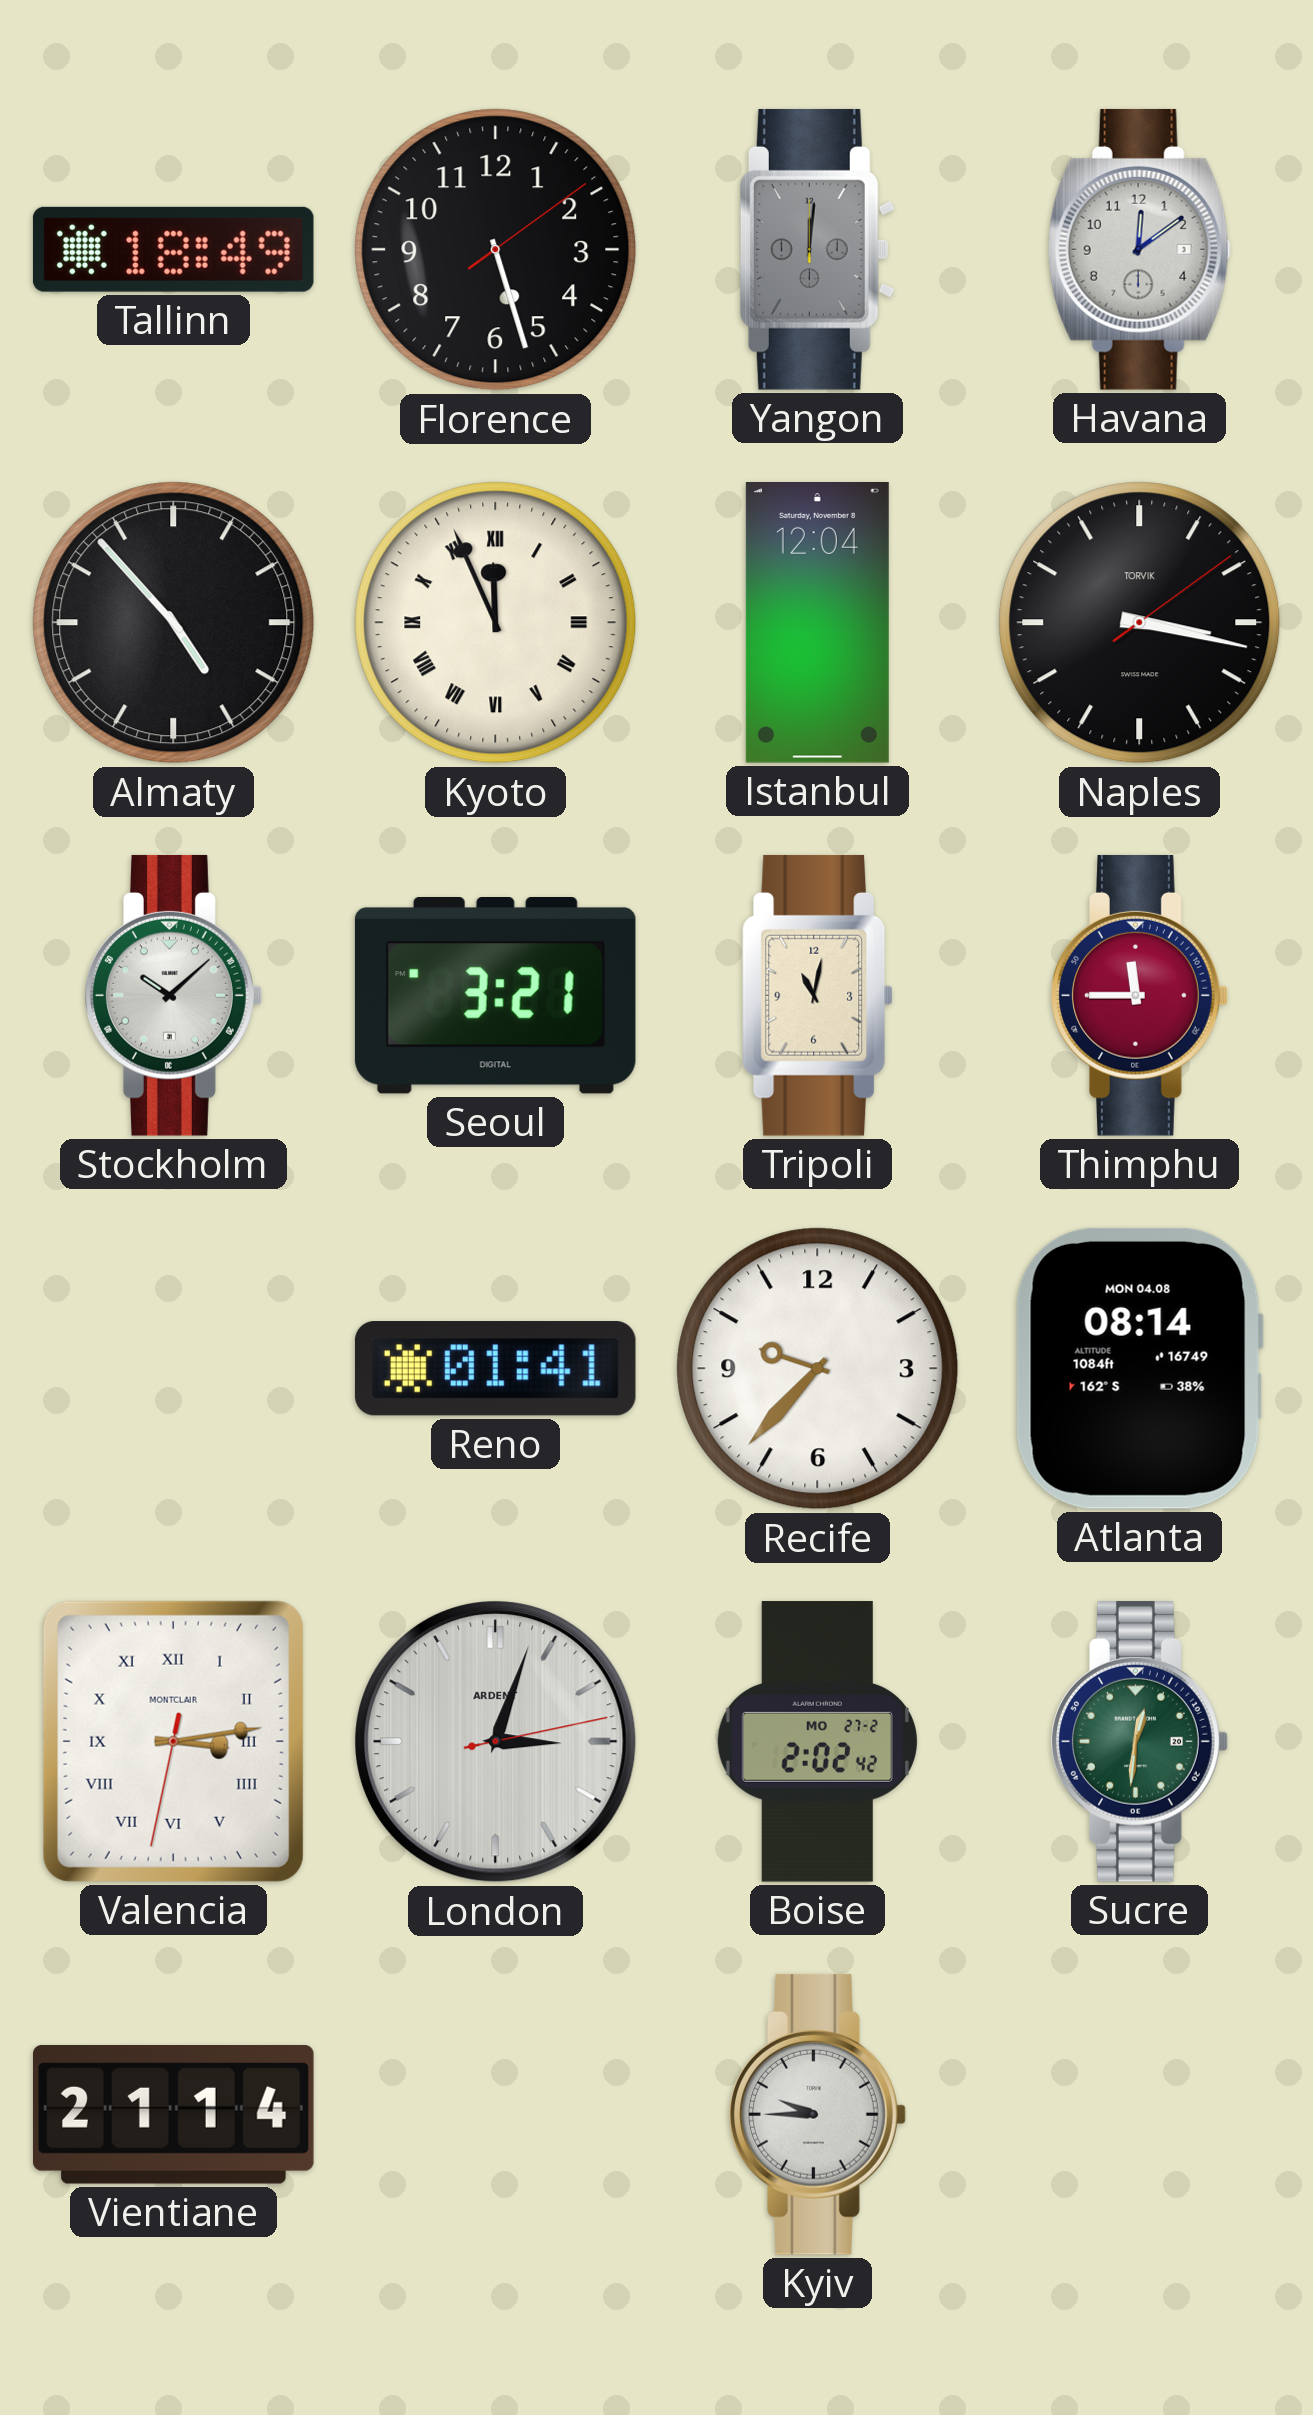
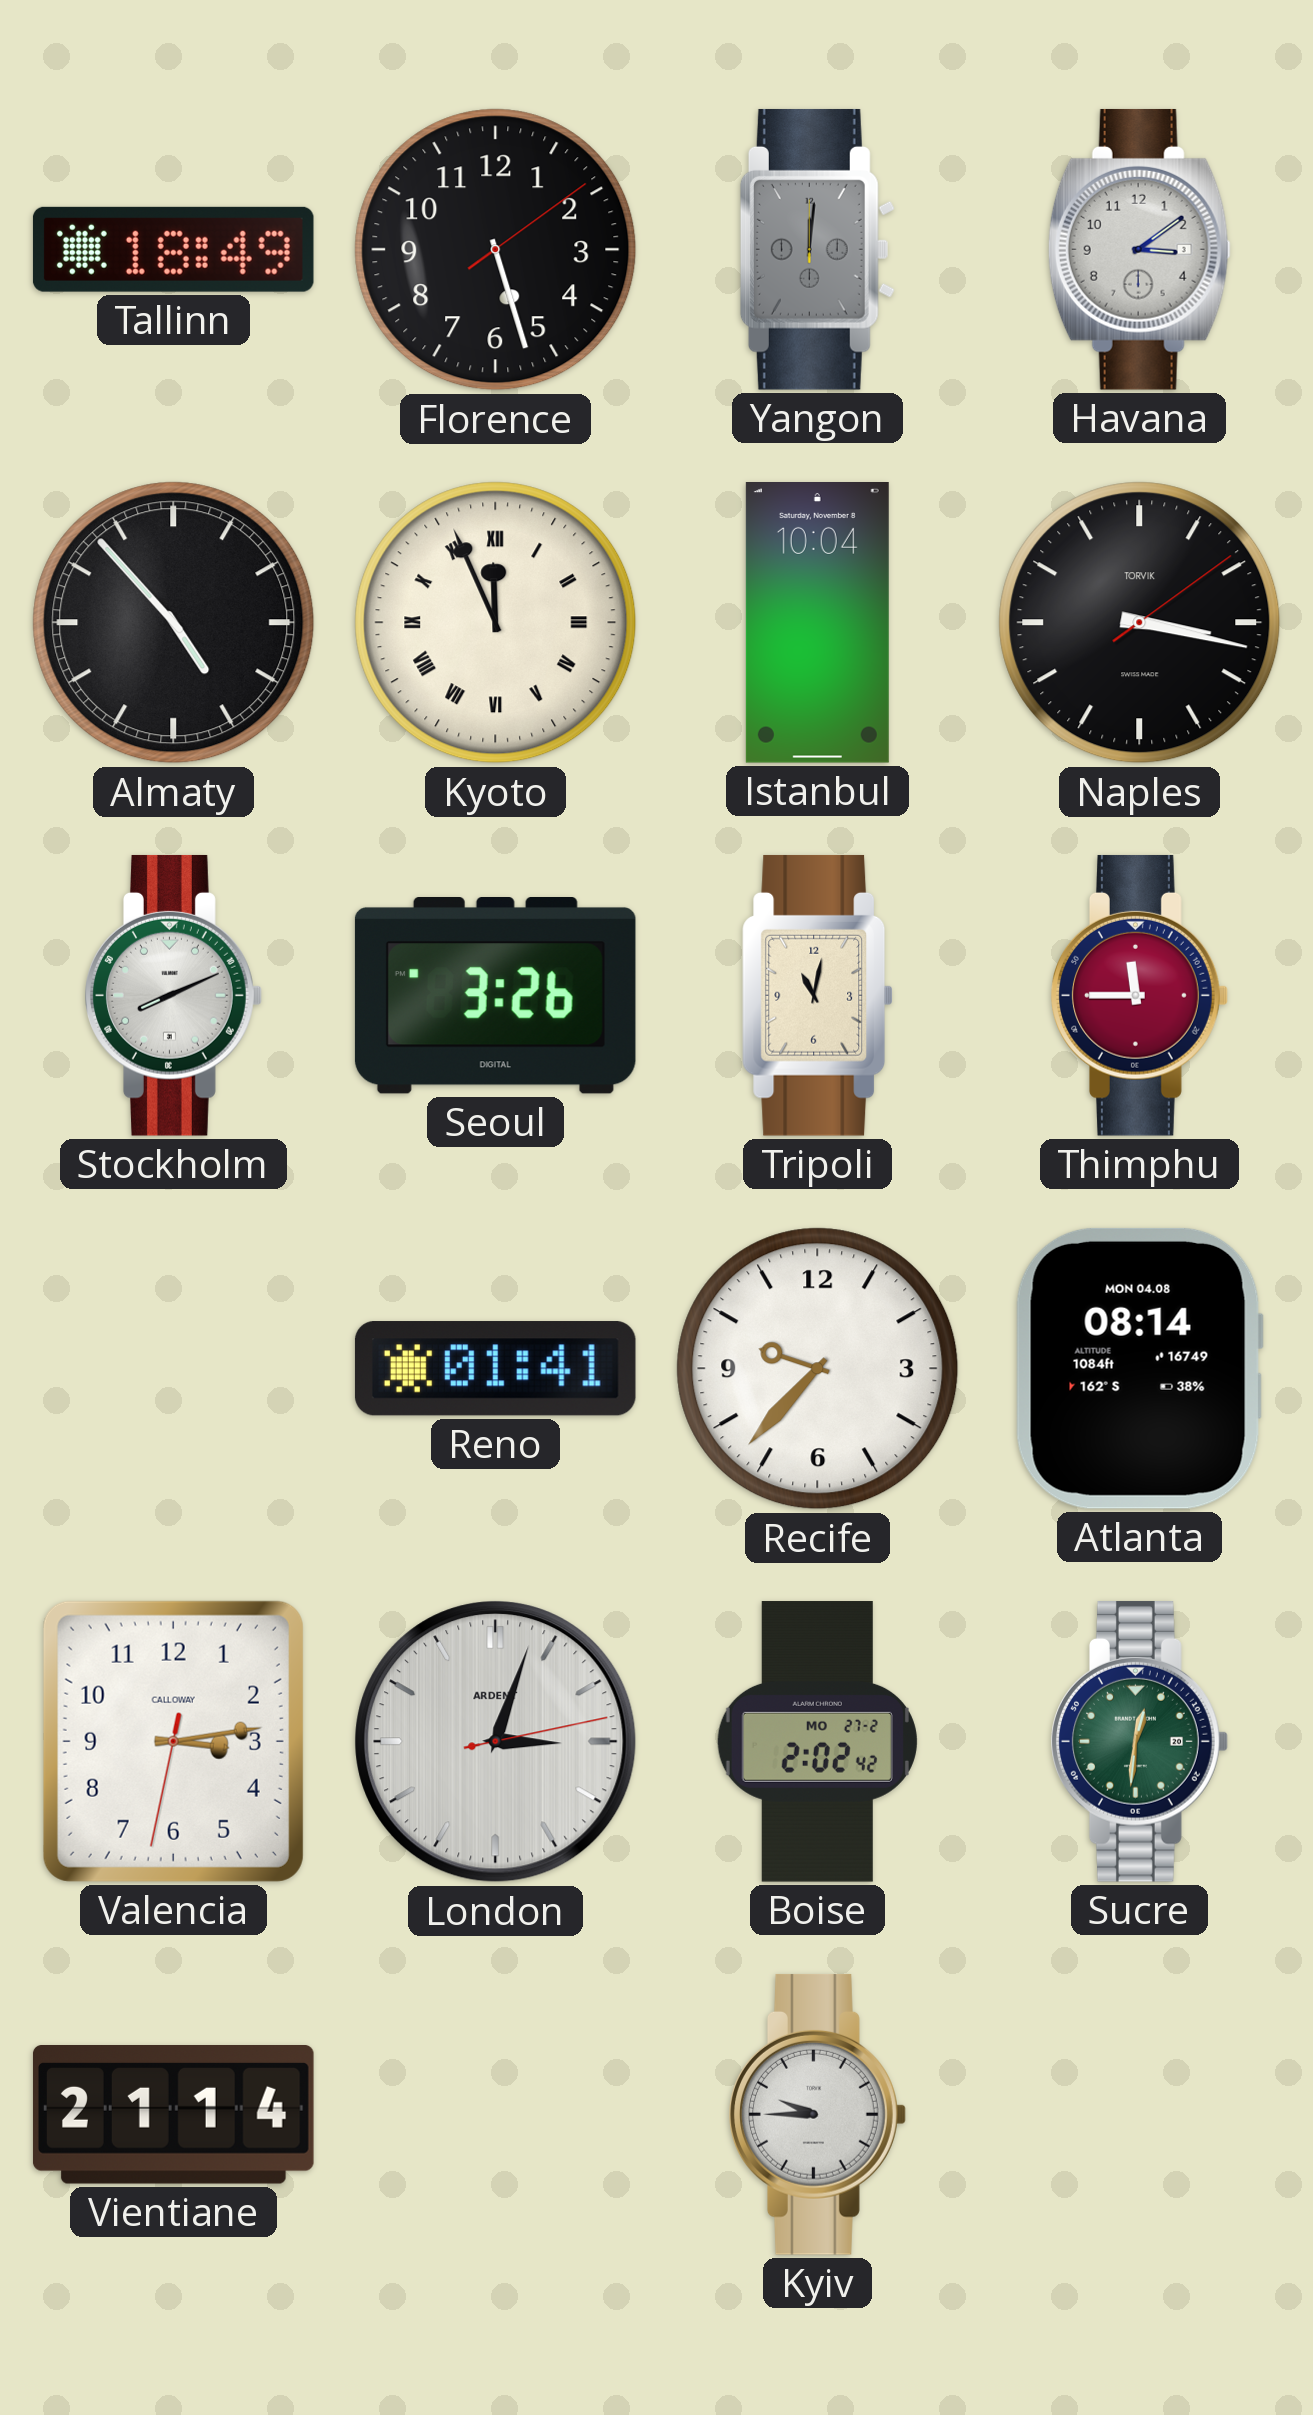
Havana: 12:09 -> 3:09 (1139, 249)
Istanbul: 12:04 -> 10:04 (817, 623)
Stockholm: 10:08 -> 8:11 (173, 995)
Seoul: 3:21 -> 3:26 (495, 995)
Valencia numerals: Roman -> Arabic (173, 1741)
Valencia brand: MONTCLAIR -> CALLOWAY (173, 1741)
